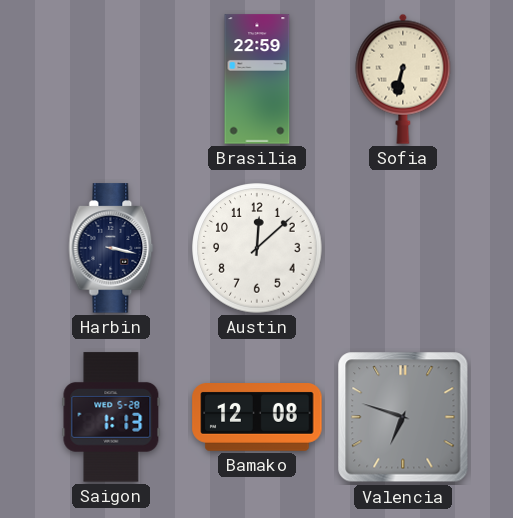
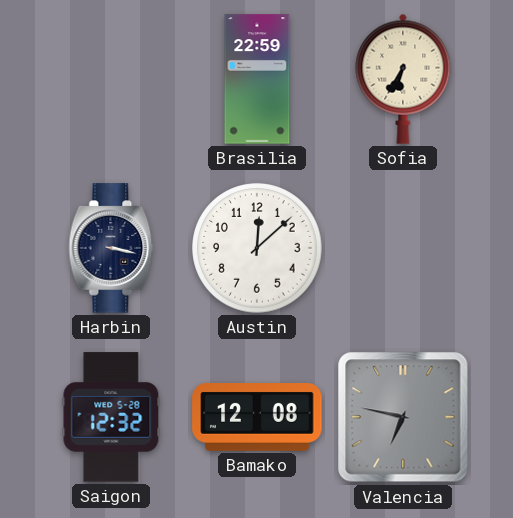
Sofia: 6:32 -> 6:35 (403, 79)
Saigon: 1:13 -> 12:32 (111, 417)
Valencia: 6:48 -> 6:47 (403, 417)
